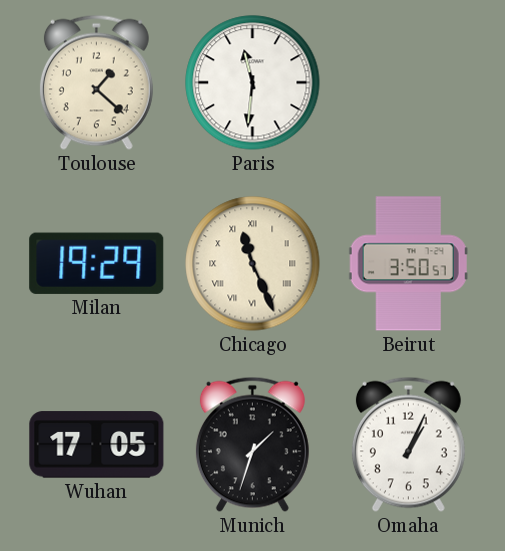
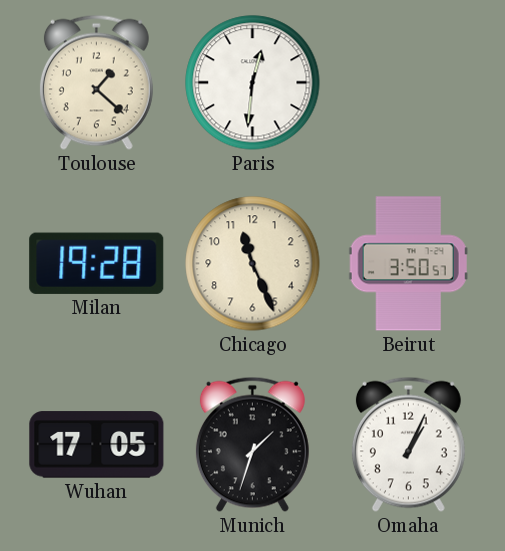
Paris: 11:31 -> 12:31 (253, 83)
Milan: 19:29 -> 19:28 (97, 263)
Chicago numerals: Roman -> Arabic (253, 264)
